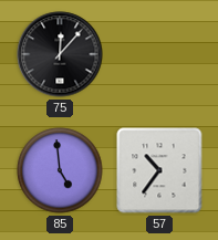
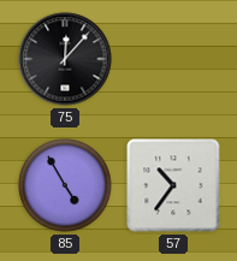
85: 4:59 -> 4:55 (65, 185)
